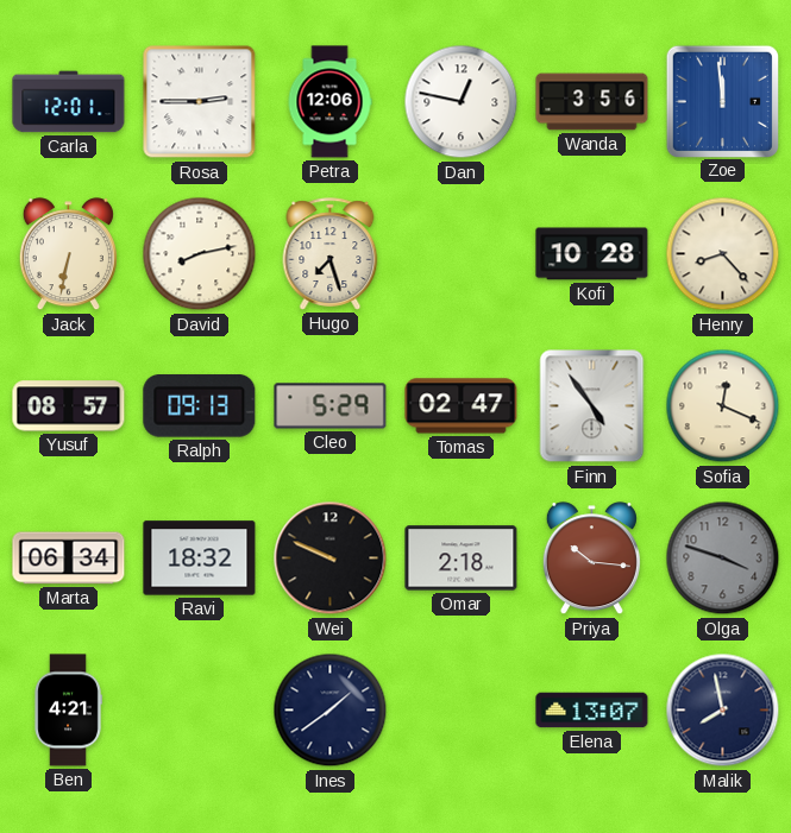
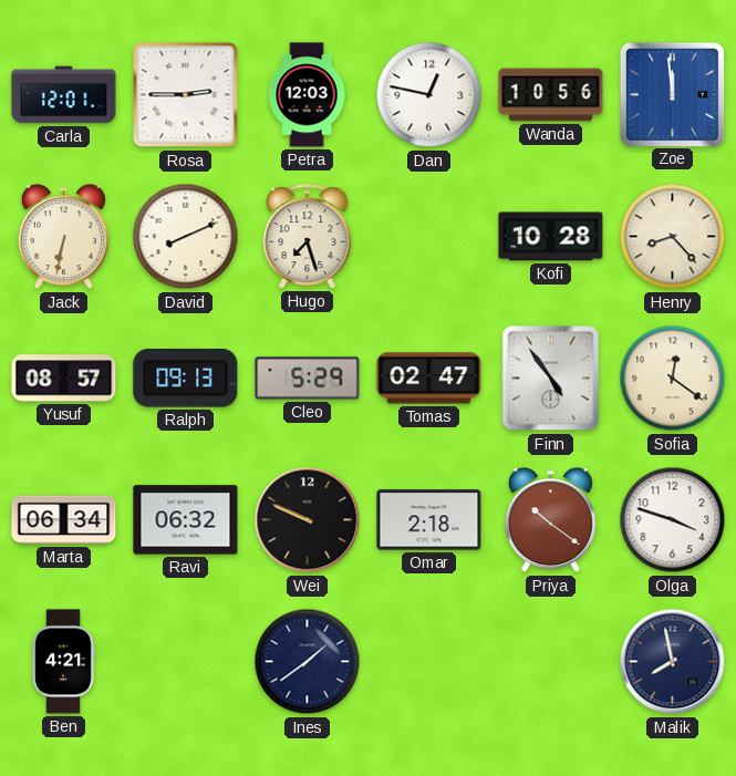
Petra: 12:06 -> 12:03 (307, 95)
Wanda: 3:56 -> 10:56 (551, 95)
David: 8:13 -> 8:11 (186, 237)
Sofia: 12:19 -> 12:21 (673, 379)
Ravi: 18:32 -> 06:32 (186, 520)
Priya: 10:16 -> 10:21 (550, 520)
Olga dial: grey -> white (673, 520)
Elena: 13:07 -> none (592, 711)
